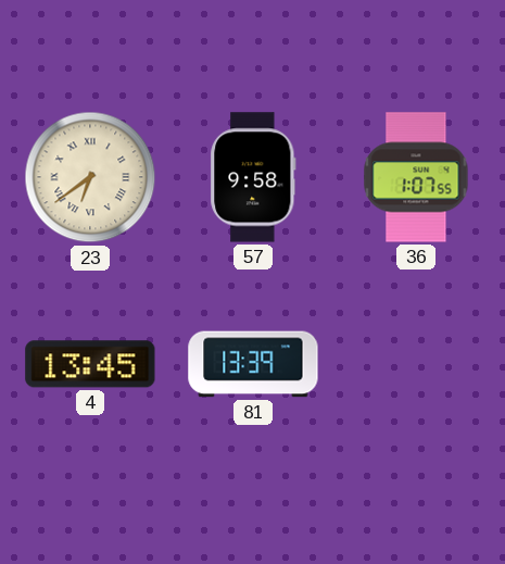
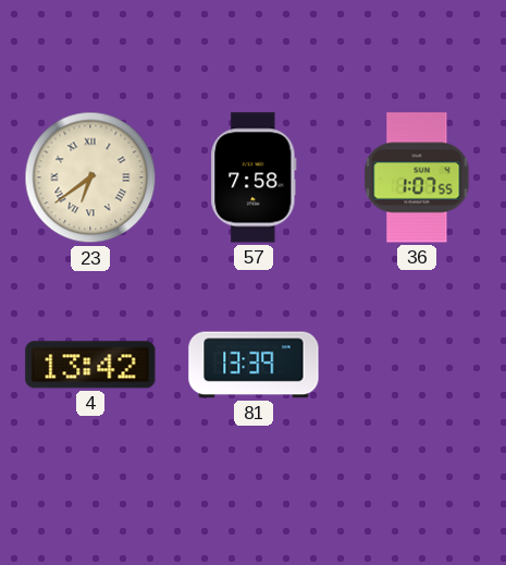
57: 9:58 -> 7:58 (254, 177)
4: 13:45 -> 13:42 (90, 365)
